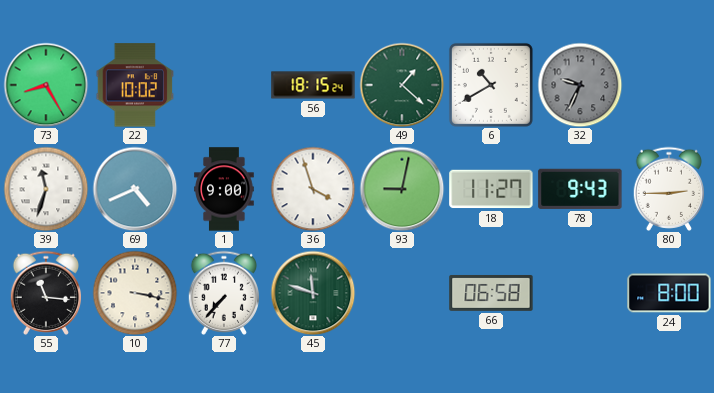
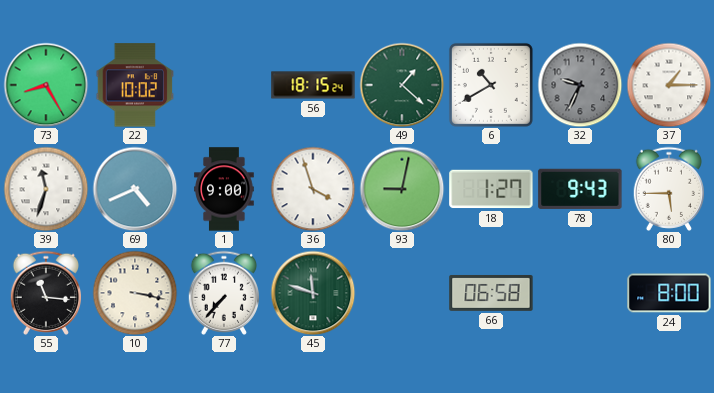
37: none -> 1:15 (669, 85)
18: 11:27 -> 1:27 (491, 189)
80: 2:45 -> 5:45 (668, 189)
